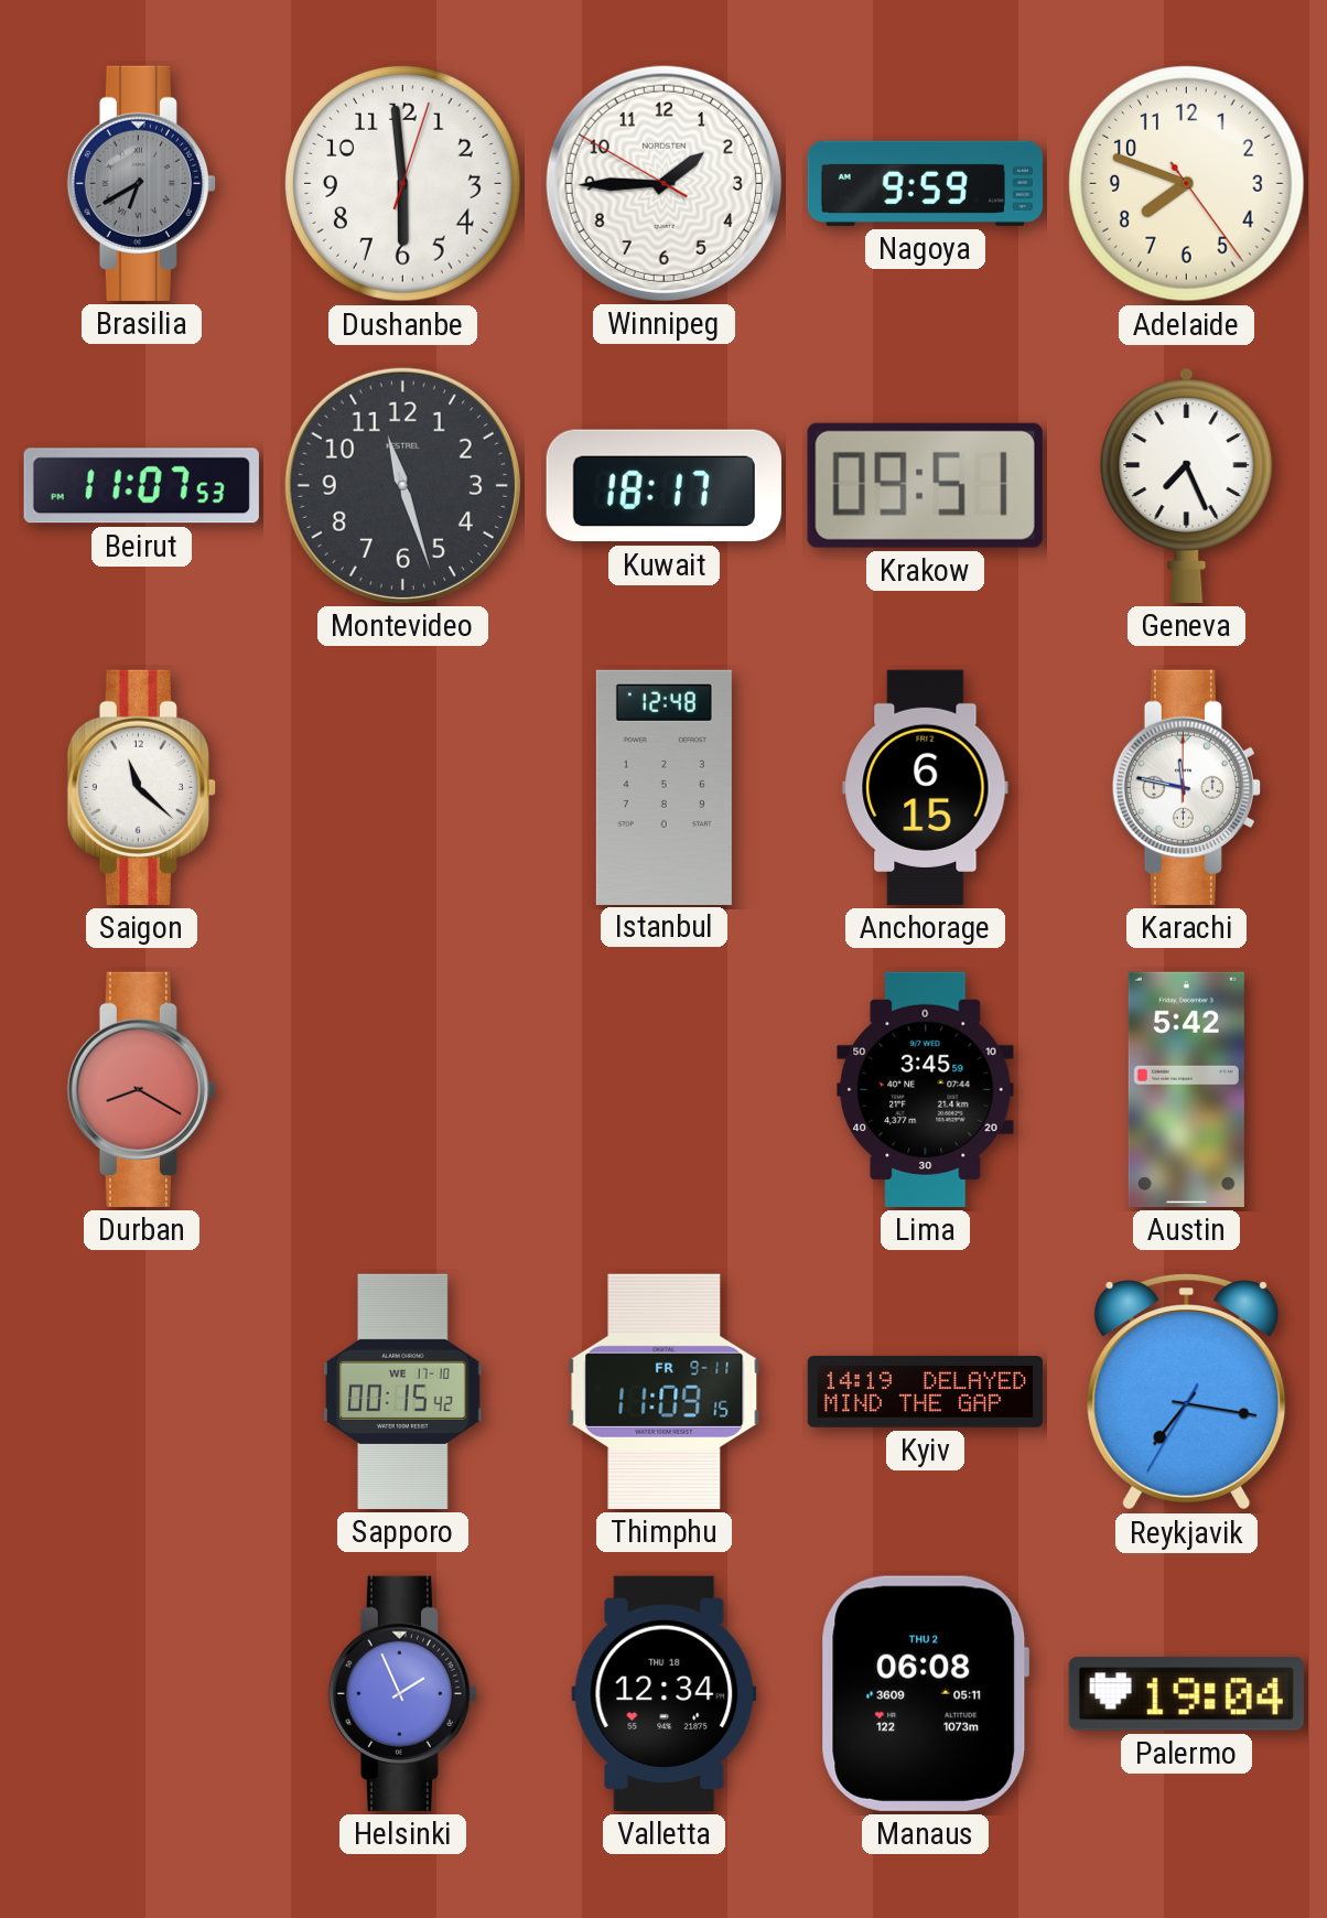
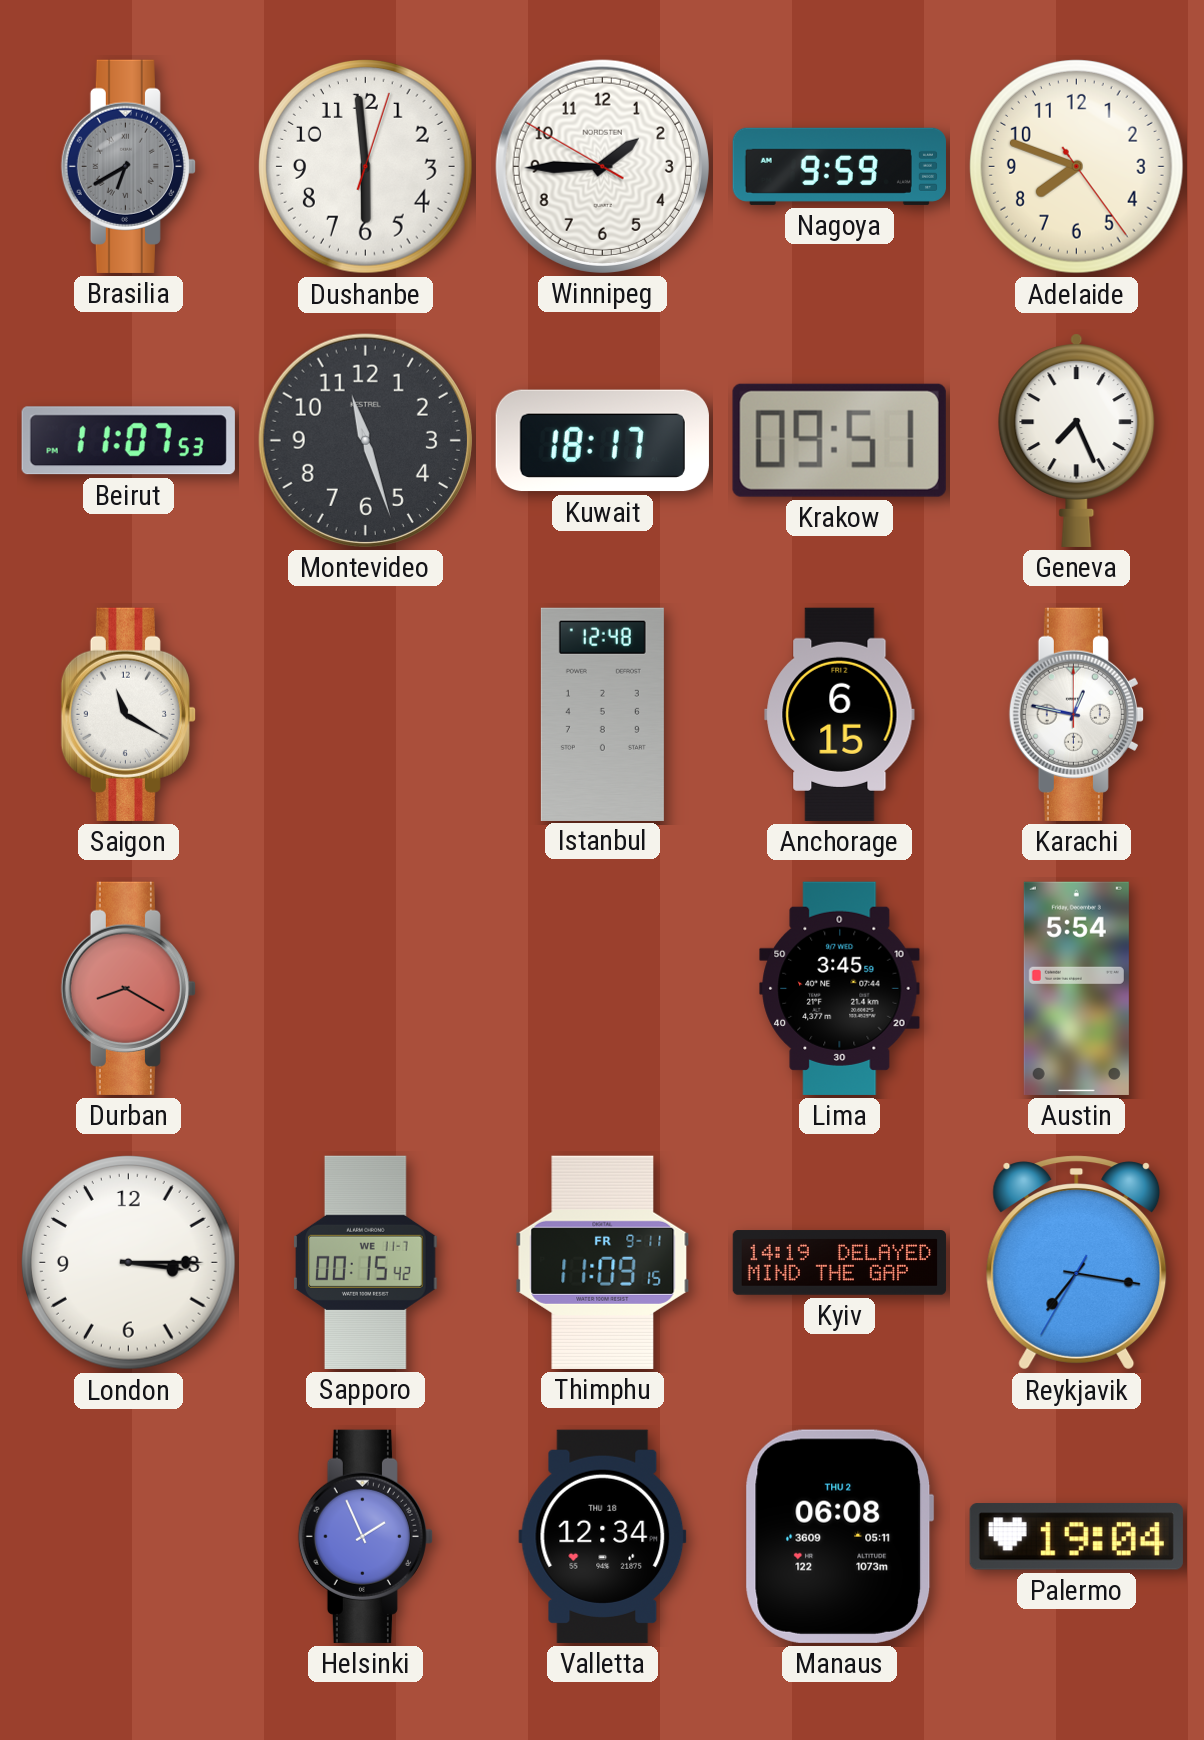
Saigon: 11:22 -> 11:20 (128, 714)
Karachi: 11:47 -> 12:47 (1076, 714)
Austin: 5:42 -> 5:54 (1076, 988)
London: none -> 3:15 (129, 1263)
Sapporo date: WE 17-10 -> WE 11-7 (366, 1262)
